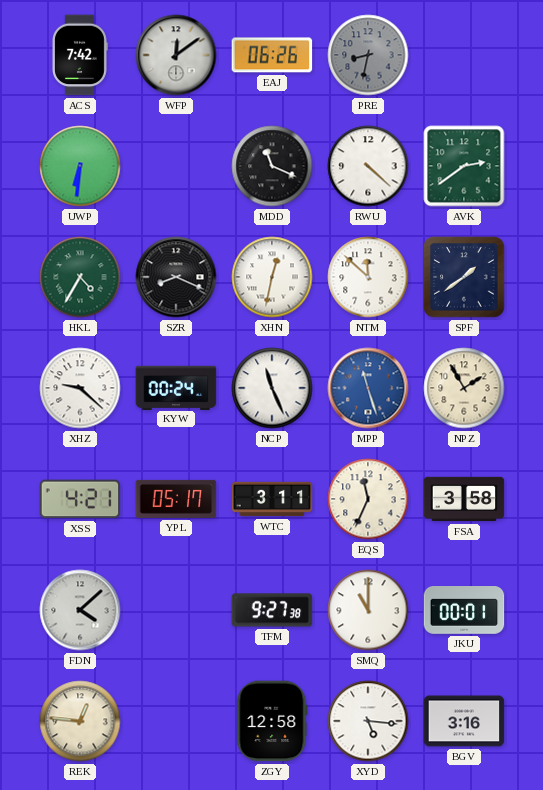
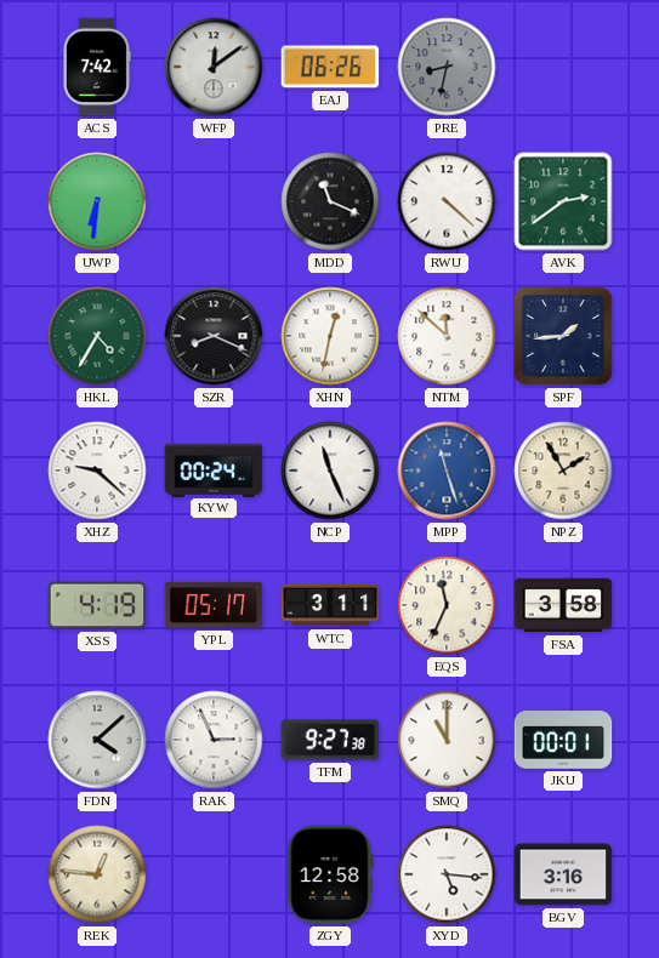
SPF: 1:39 -> 1:44 (563, 336)
XSS: 4:21 -> 4:19 (97, 605)
RAK: none -> 2:56 (214, 740)
